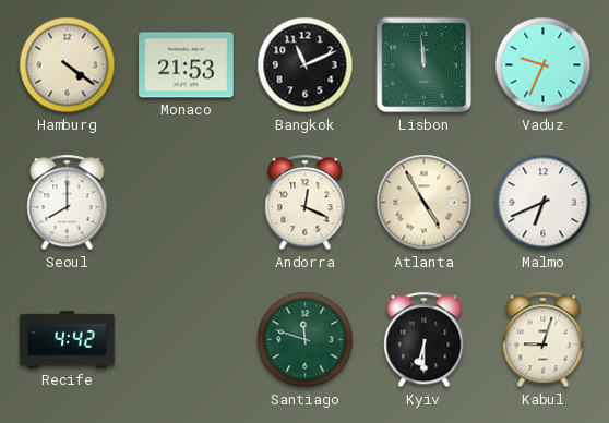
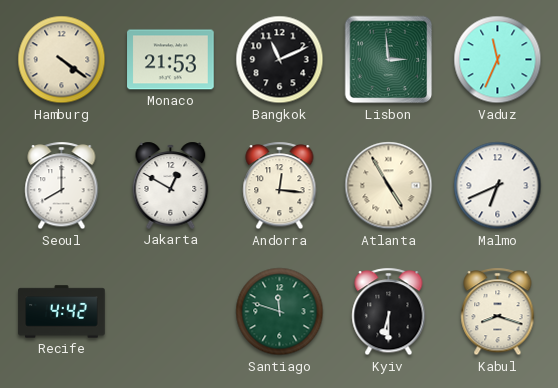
Lisbon: 11:59 -> 2:59 (389, 60)
Vaduz: 9:34 -> 11:34 (498, 60)
Jakarta: none -> 12:50 (171, 185)
Andorra: 12:19 -> 12:16 (280, 186)
Kabul: 9:03 -> 8:18 (498, 312)
